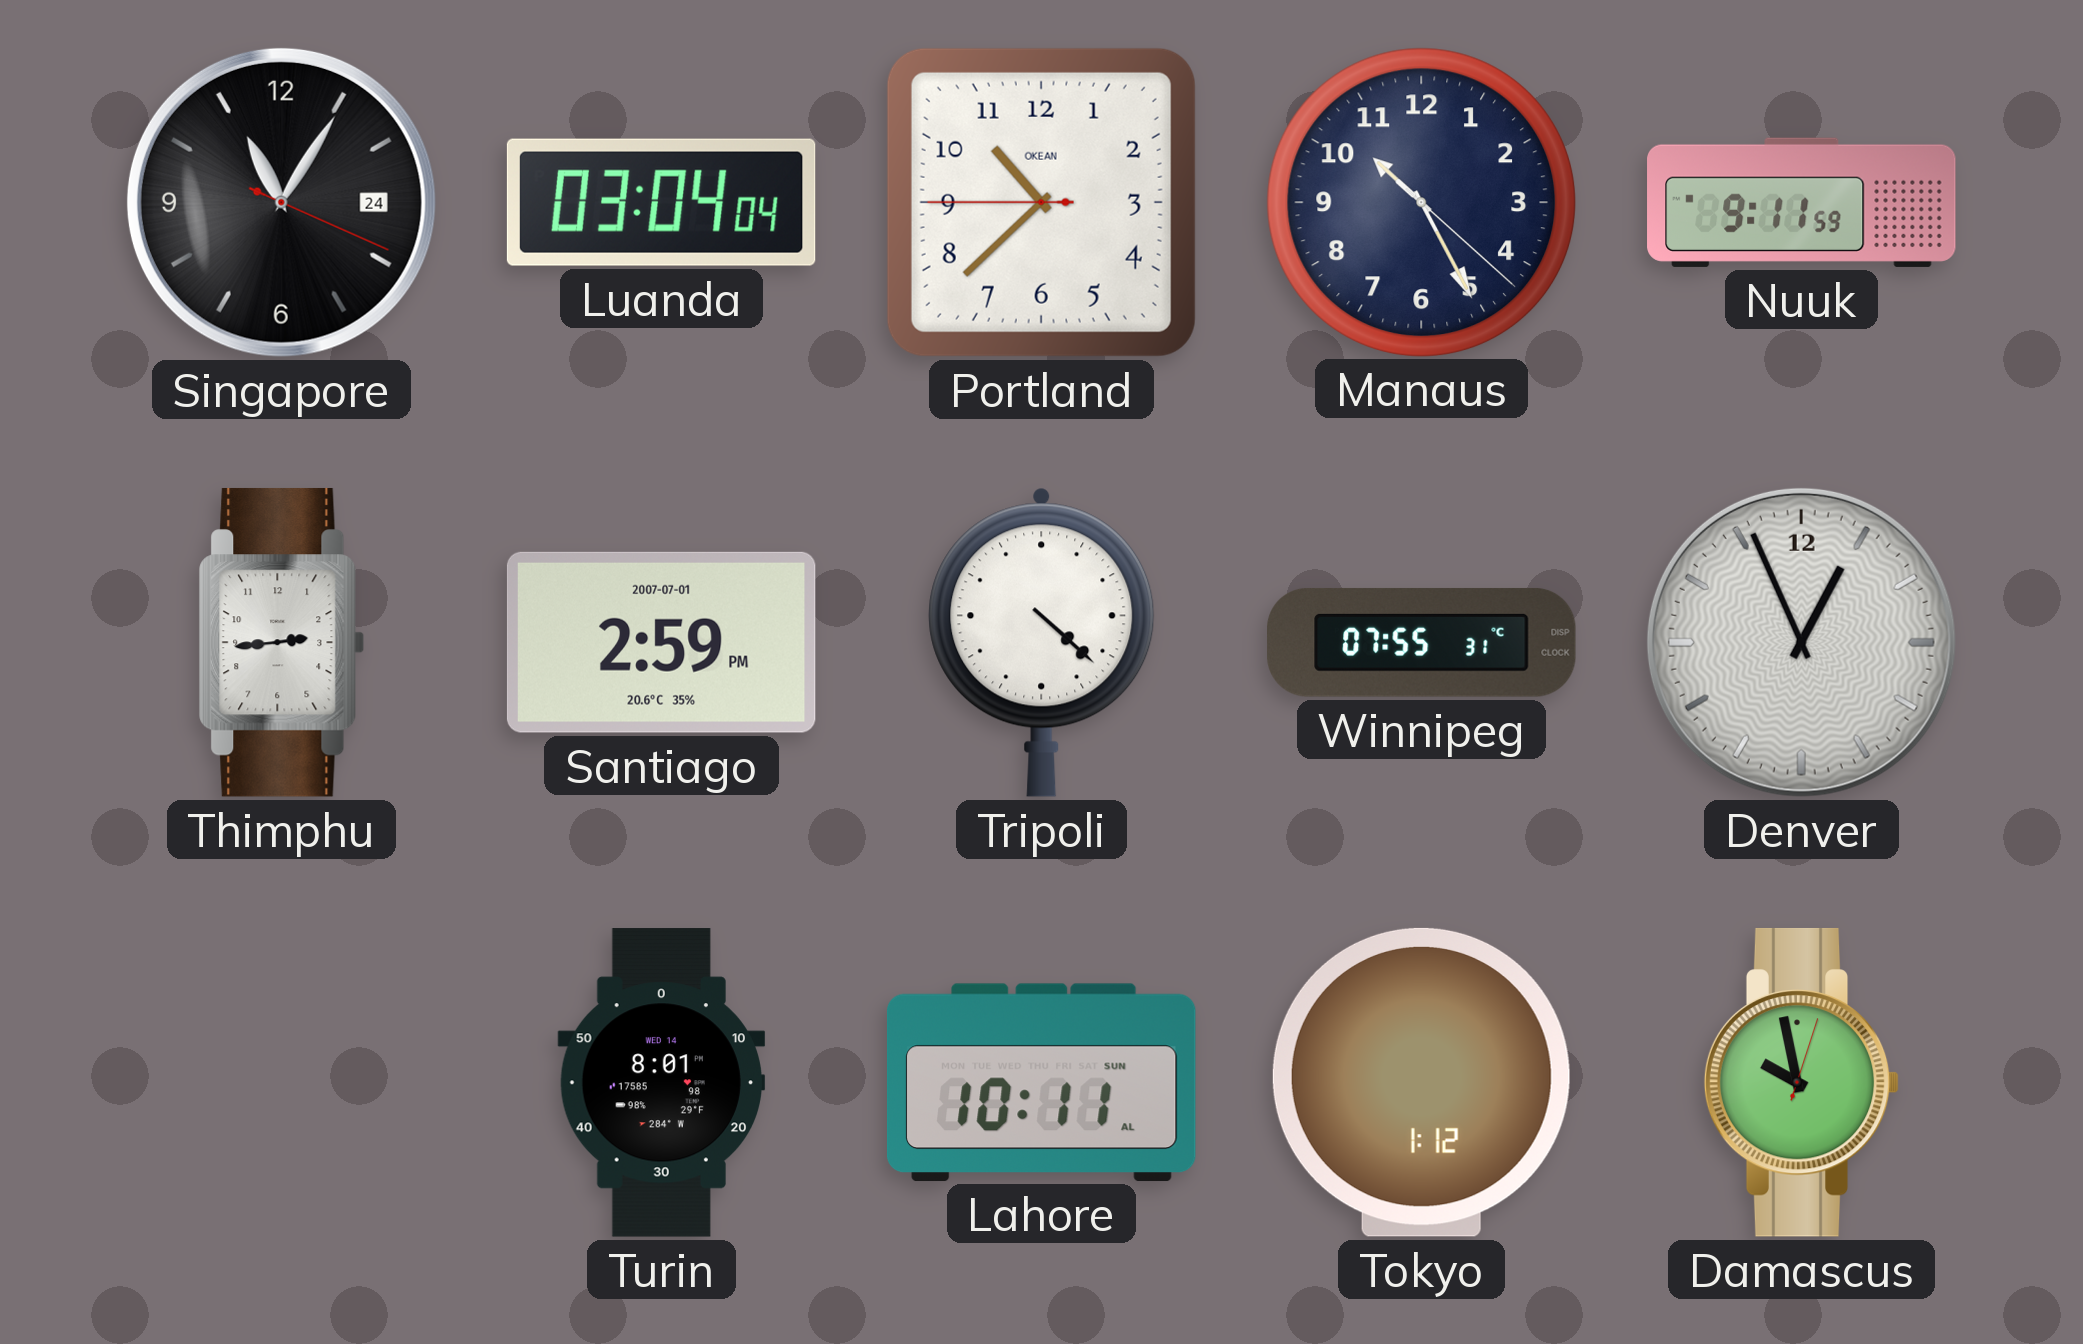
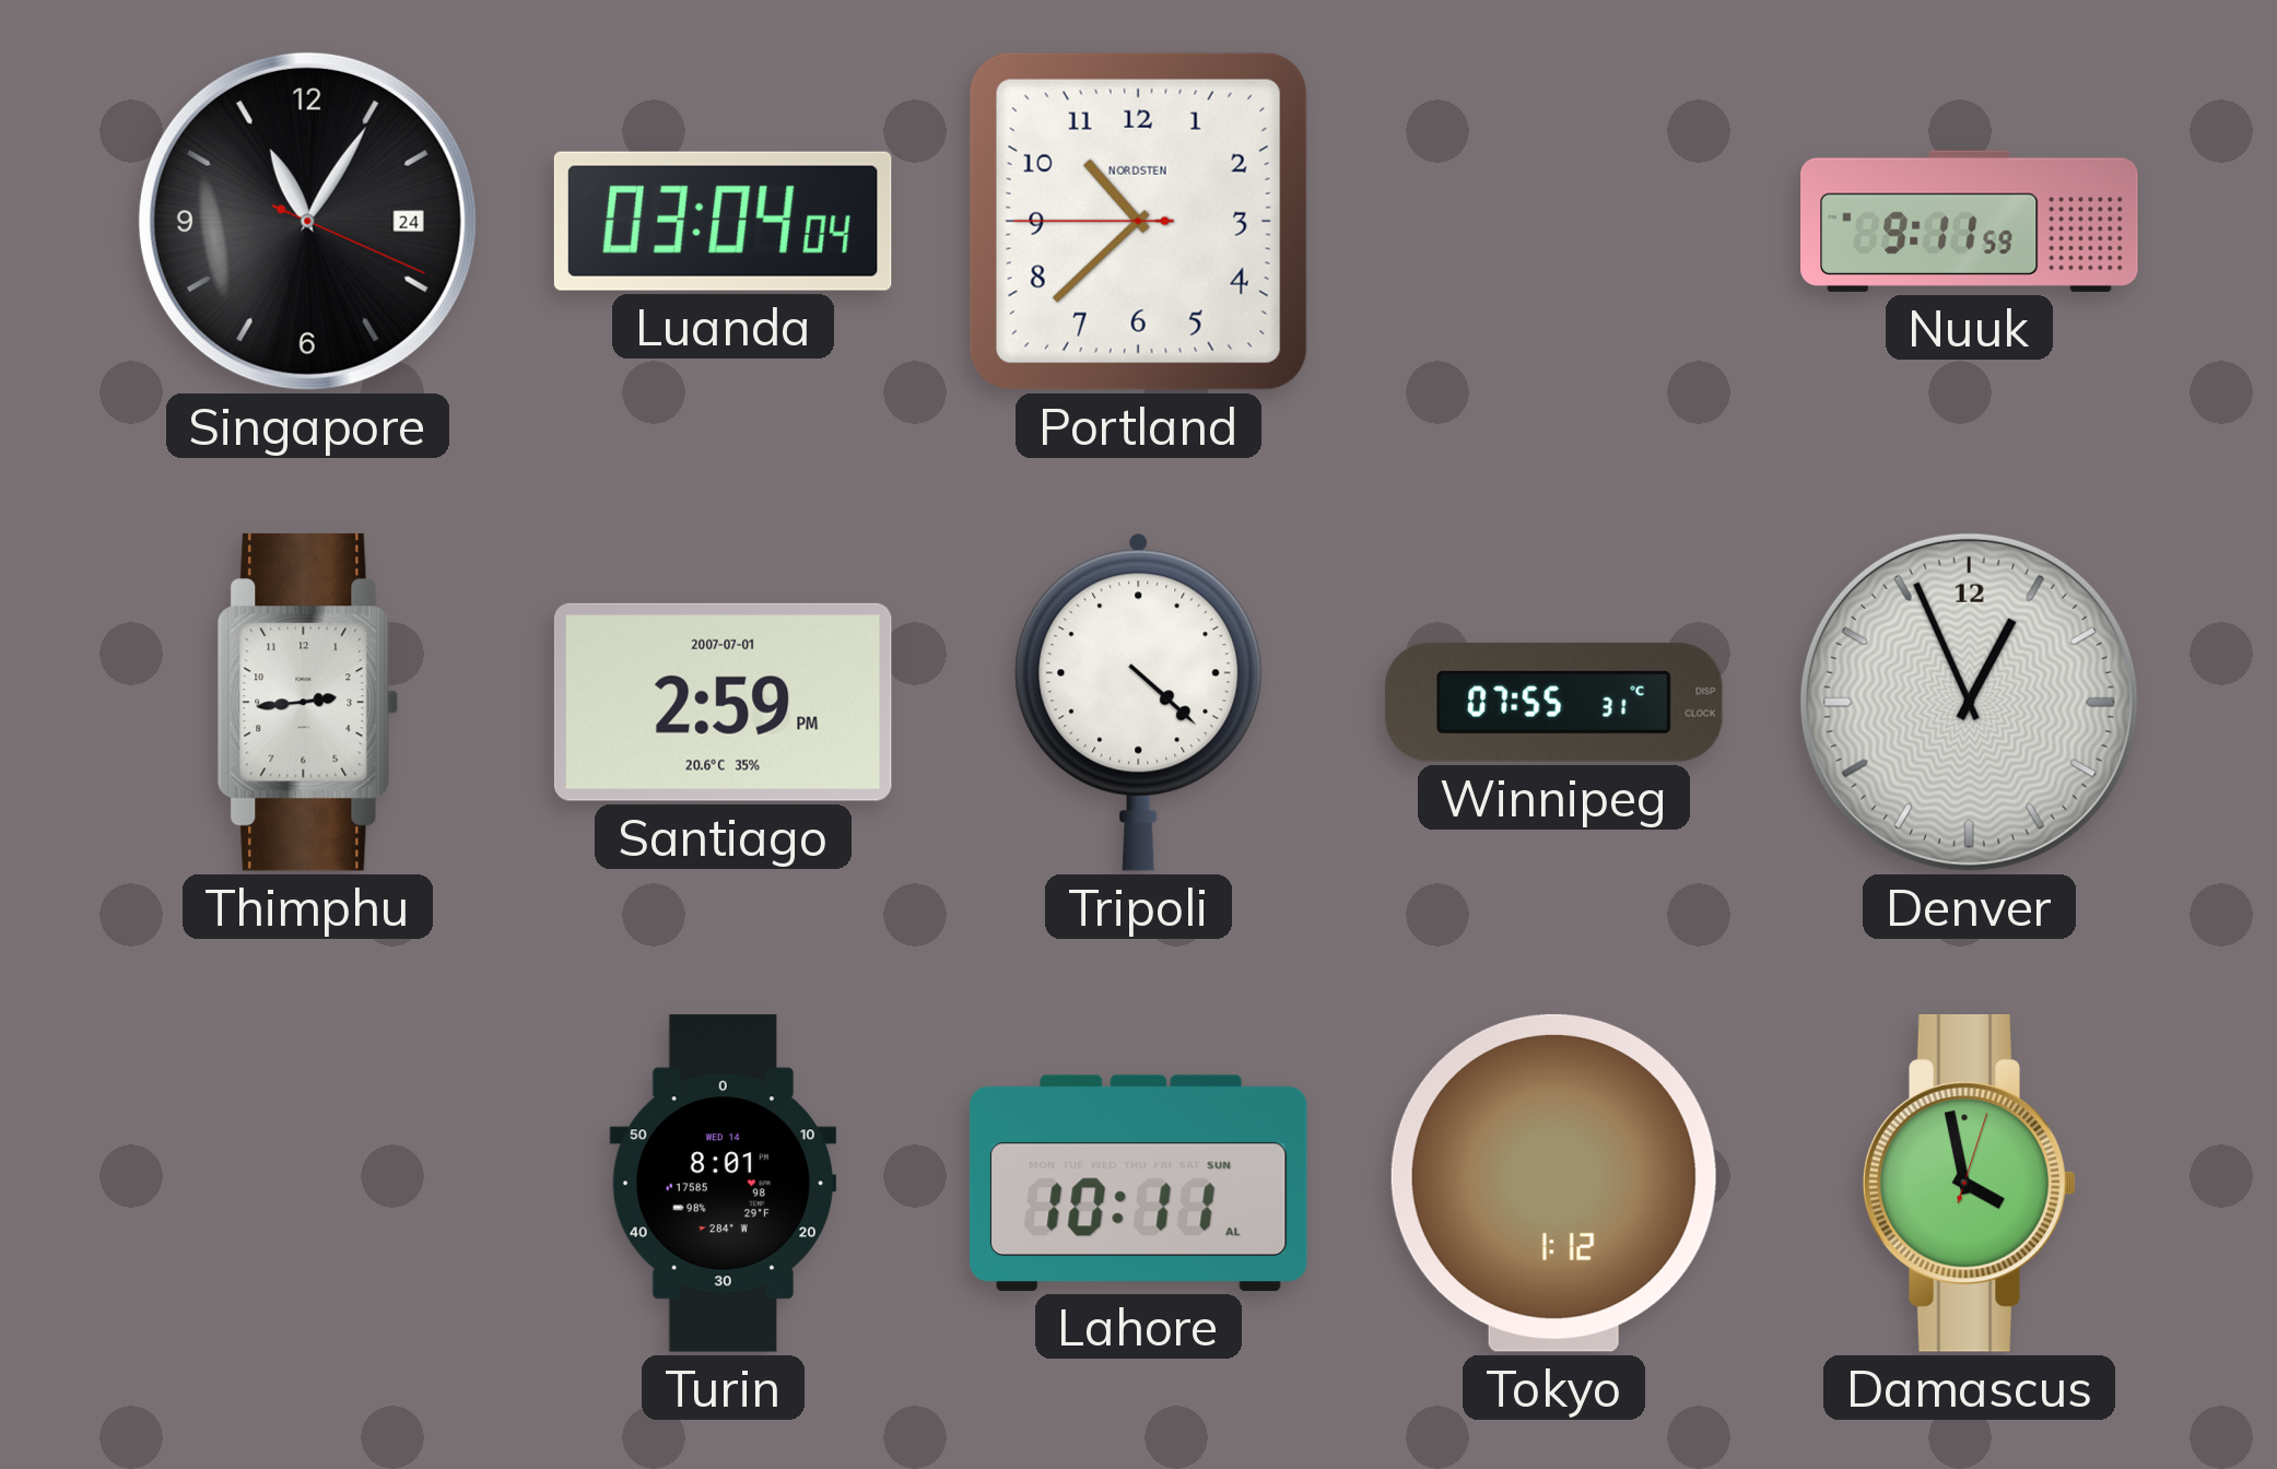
Portland brand: OKEAN -> NORDSTEN (1138, 221)
Manaus: 10:25 -> none (1421, 202)
Damascus: 9:58 -> 3:58 (1970, 1183)
